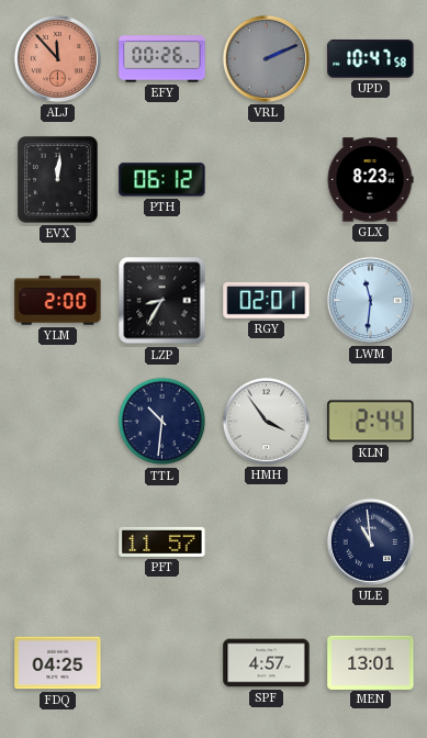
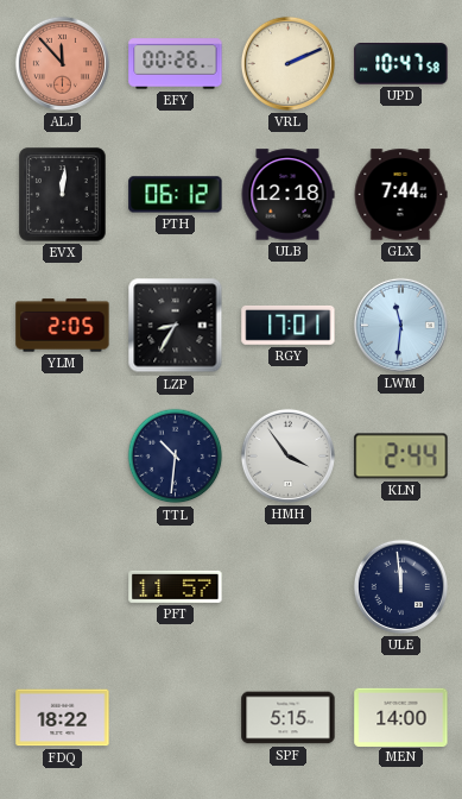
VRL dial: grey -> cream (287, 63)
ULB: none -> 12:18 (287, 195)
GLX: 8:23 -> 7:44 (400, 195)
YLM: 2:00 -> 2:05 (63, 326)
RGY: 02:01 -> 17:01 (289, 326)
ULE: 10:59 -> 11:59 (400, 586)
FDQ: 04:25 -> 18:22 (63, 718)
SPF: 4:57 -> 5:15 (289, 718)
MEN: 13:01 -> 14:00 (401, 717)
